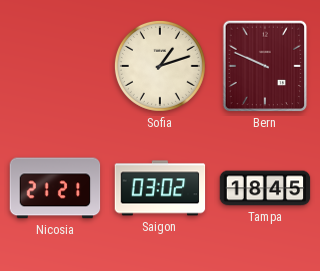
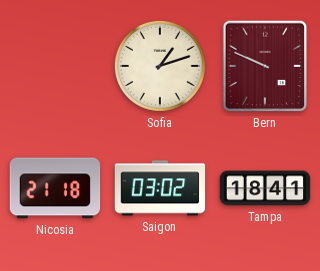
Nicosia: 21:21 -> 21:18 (55, 188)
Tampa: 18:45 -> 18:41 (265, 188)
